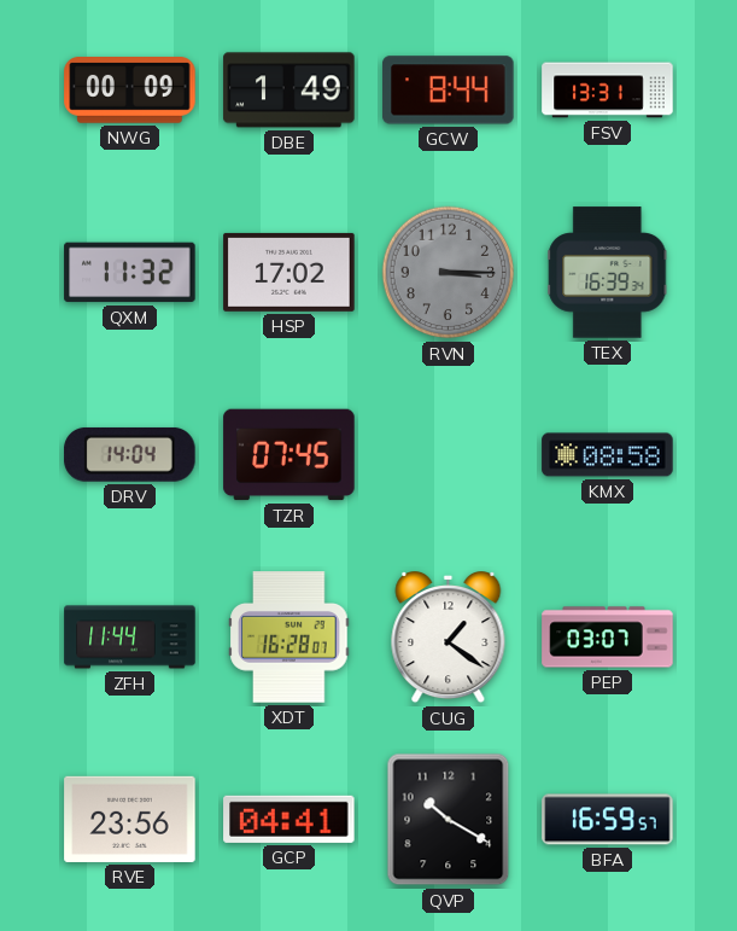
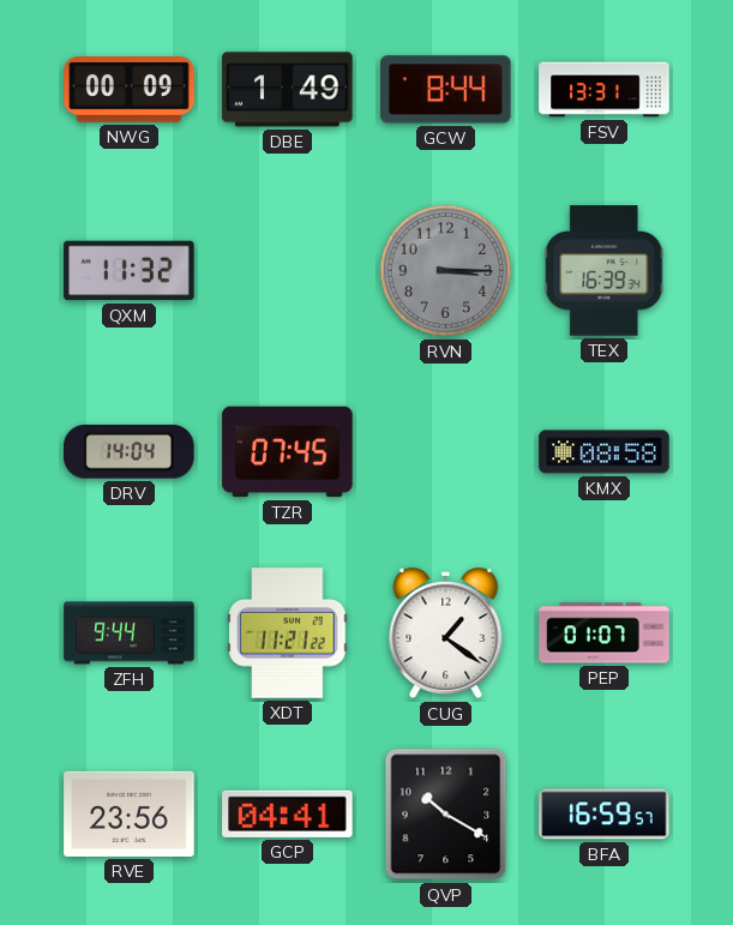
HSP: 17:02 -> none (289, 272)
ZFH: 11:44 -> 9:44 (130, 633)
XDT: 16:28 -> 11:21 (288, 633)
PEP: 03:07 -> 01:07 (605, 633)
